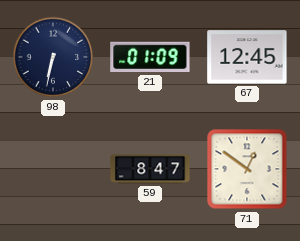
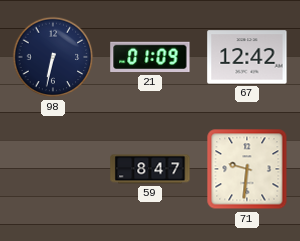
67: 12:45 -> 12:42 (247, 57)
71: 12:51 -> 9:31 (247, 169)
